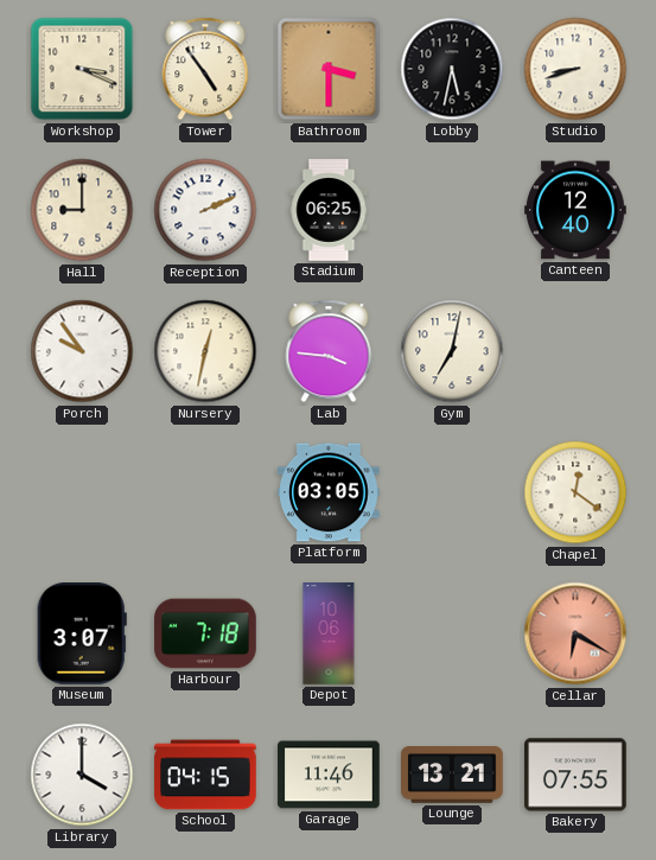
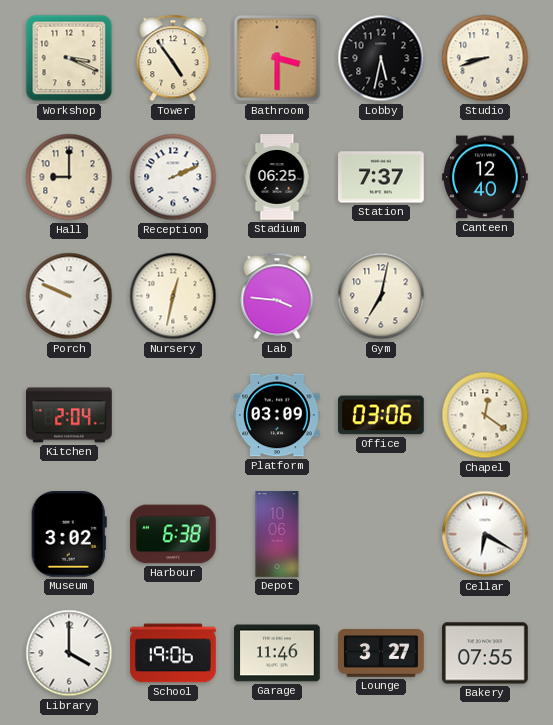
Station: none -> 7:37 (381, 177)
Porch: 9:54 -> 9:49 (69, 296)
Kitchen: none -> 2:04 (69, 415)
Platform: 03:05 -> 03:09 (277, 415)
Office: none -> 03:06 (382, 415)
Museum: 3:07 -> 3:02 (69, 535)
Harbour: 7:18 -> 6:38 (173, 534)
Cellar dial: salmon -> white (485, 534)
School: 04:15 -> 19:06 (173, 653)
Lounge: 13:21 -> 3:27 (381, 654)
